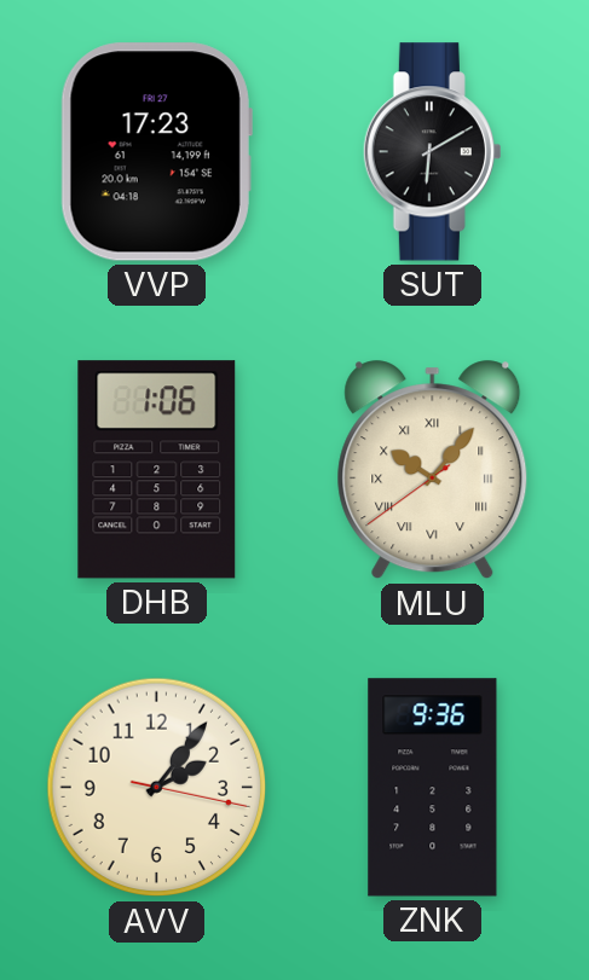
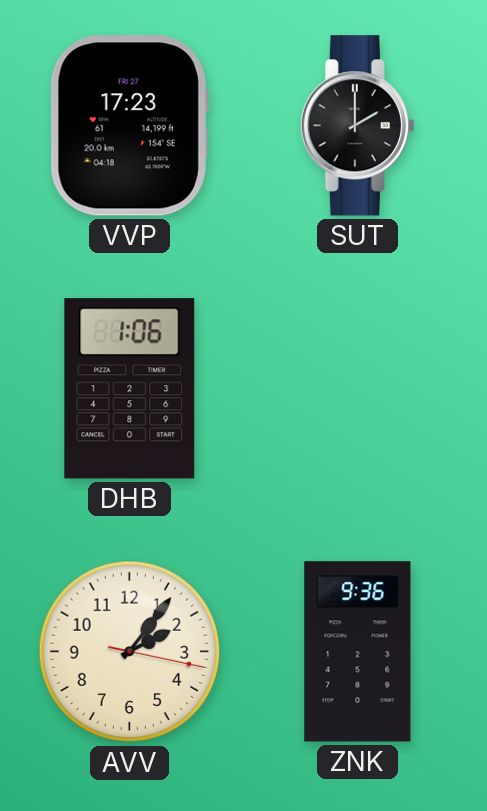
SUT: 6:10 -> 2:00 (357, 126)
MLU: 10:06 -> none (433, 470)
